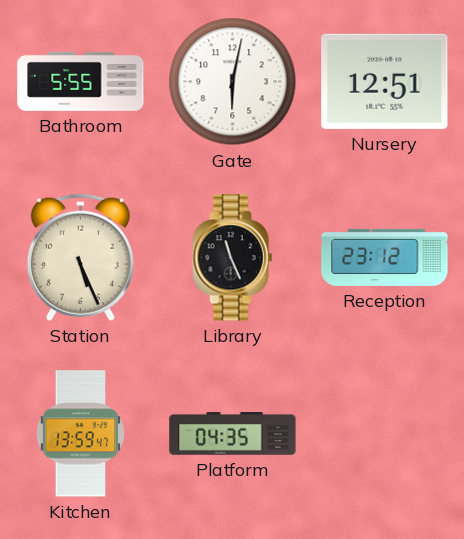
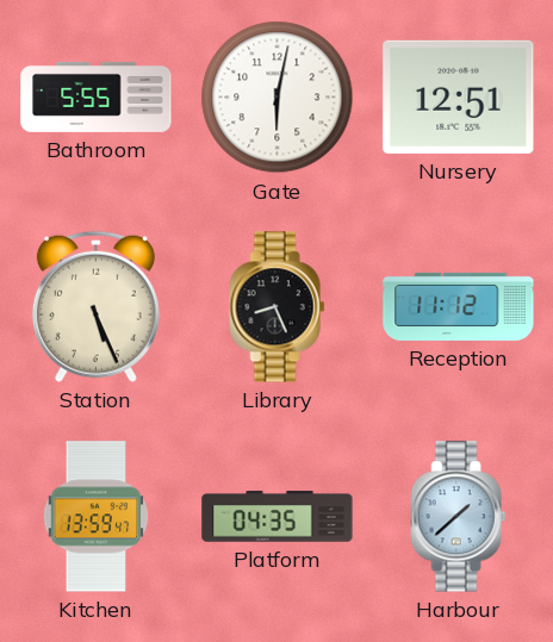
Library: 11:26 -> 8:26 (278, 307)
Reception: 23:12 -> 11:12 (459, 306)
Harbour: none -> 1:38 (459, 517)
